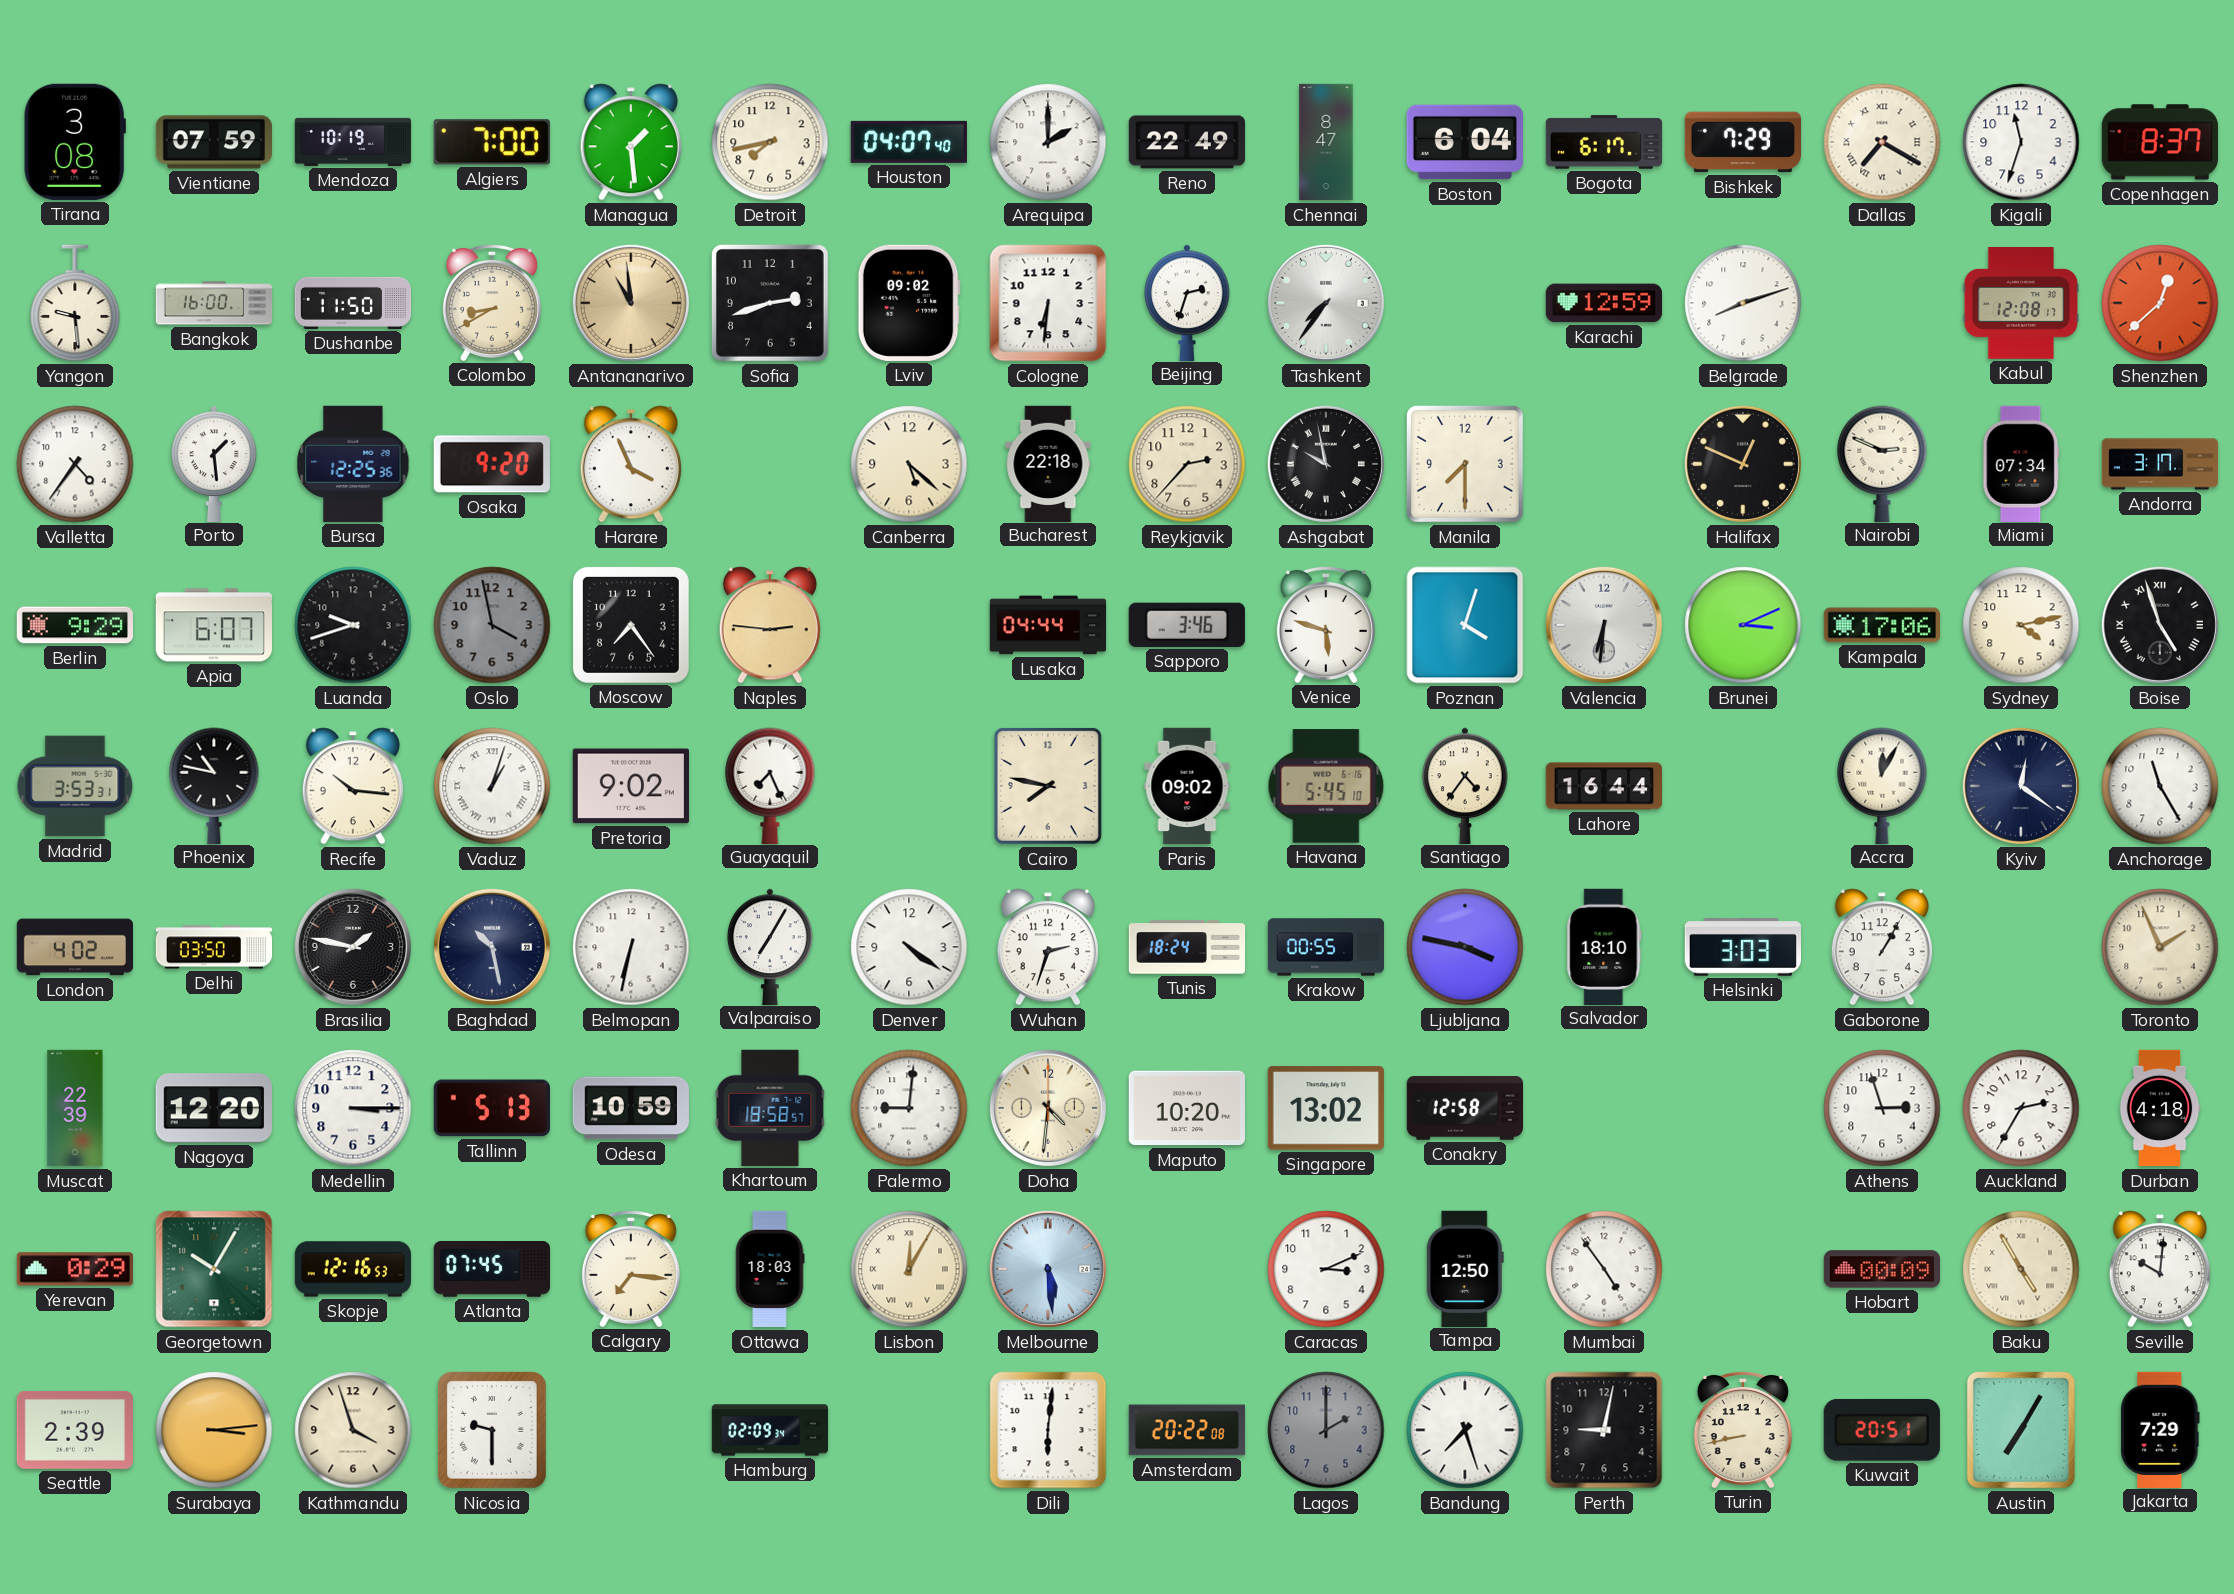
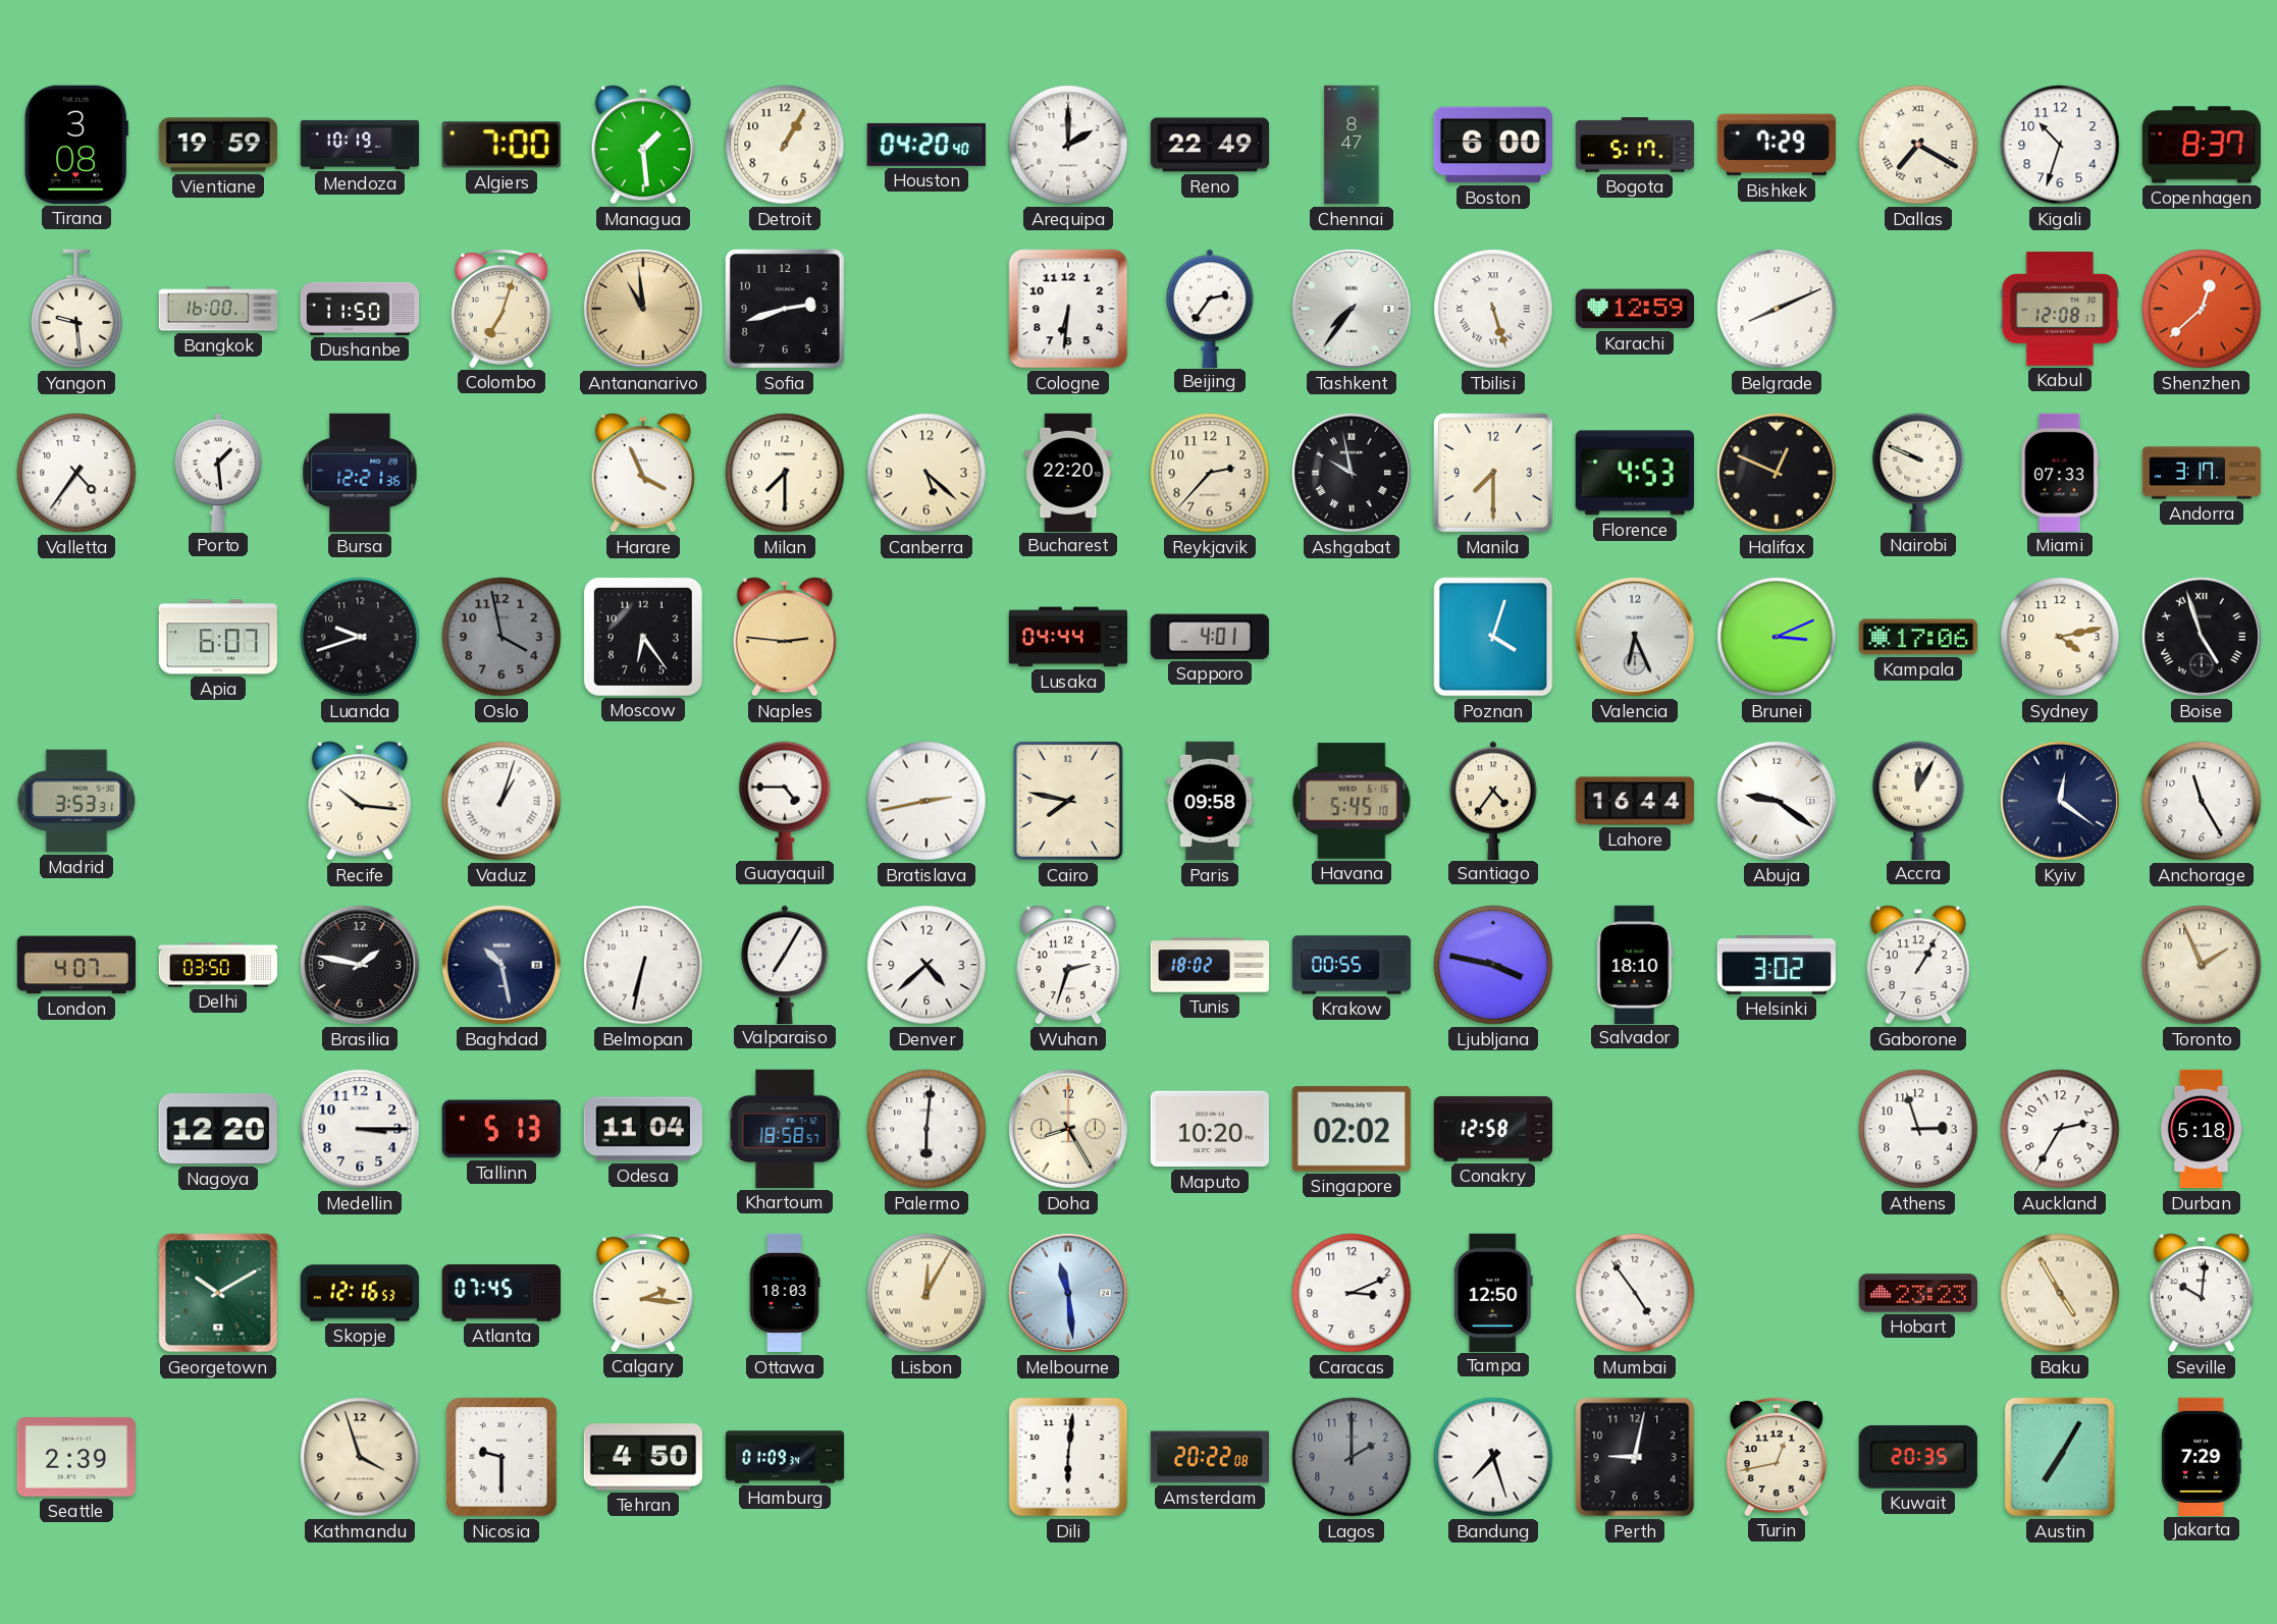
Vientiane: 07:59 -> 19:59 (217, 145)
Detroit: 7:43 -> 1:05 (785, 145)
Houston: 04:07 -> 04:20 (926, 145)
Boston: 6:04 -> 6:00 (1493, 145)
Bogota: 6:17 -> 5:17 (1635, 145)
Kigali: 11:33 -> 10:33 (2060, 145)
Colombo: 8:40 -> 7:03 (501, 308)
Lviv: 09:02 -> none (909, 303)
Beijing: 2:33 -> 2:36 (1210, 308)
Tbilisi: none -> 5:27 (1493, 309)
Belgrade: 8:12 -> 8:11 (1777, 309)
Bursa: 12:25 -> 12:21 (360, 473)
Osaka: 9:20 -> none (492, 464)
Milan: none -> 7:30 (785, 473)
Bucharest: 22:18 -> 22:20 (1068, 472)
Florence: none -> 4:53 (1635, 473)
Nairobi: 2:49 -> 9:49 (1918, 472)
Miami: 07:34 -> 07:33 (2060, 472)
Berlin: 9:29 -> none (74, 625)
Moscow: 7:24 -> 6:24 (643, 637)
Sapporo: 3:46 -> 4:01 (1210, 637)
Venice: 5:48 -> none (1326, 624)
Valencia: 6:31 -> 6:26 (1635, 637)
Phoenix: 10:47 -> none (214, 785)
Pretoria: 9:02 -> none (631, 786)
Guayaquil: 7:26 -> 4:45 (785, 800)
Bratislava: none -> 2:43 (926, 801)
Paris: 09:02 -> 09:58 (1210, 801)
Abuja: none -> 9:21 (1777, 801)
London: 4:02 -> 4:07 (75, 965)
Denver: 4:21 -> 4:38 (926, 965)
Tunis: 18:24 -> 18:02 (1210, 965)
Helsinki: 3:03 -> 3:02 (1776, 966)
Muscat: 22:39 -> none (75, 1108)
Odesa: 10:59 -> 11:04 (643, 1129)
Palermo: 9:01 -> 6:01 (926, 1129)
Doha: 4:31 -> 8:25 (1068, 1129)
Singapore: 13:02 -> 02:02 (1352, 1129)
Durban: 4:18 -> 5:18 (2202, 1129)
Yerevan: 0:29 -> none (75, 1269)
Georgetown: 10:05 -> 10:10 (218, 1293)
Calgary: 7:16 -> 2:16 (643, 1292)
Melbourne: 5:29 -> 11:29 (1068, 1293)
Hobart: 00:09 -> 23:23 (1917, 1293)
Surabaya: 3:14 -> none (214, 1430)
Tehran: none -> 4:50 (642, 1457)
Hamburg: 02:09 -> 01:09 (785, 1457)
Turin: 8:43 -> 12:43 (1777, 1456)
Kuwait: 20:51 -> 20:35 (1918, 1457)
